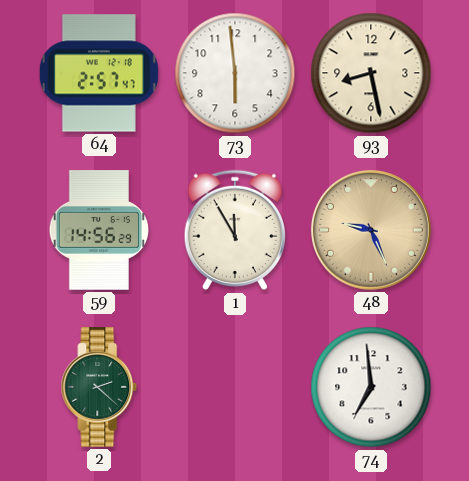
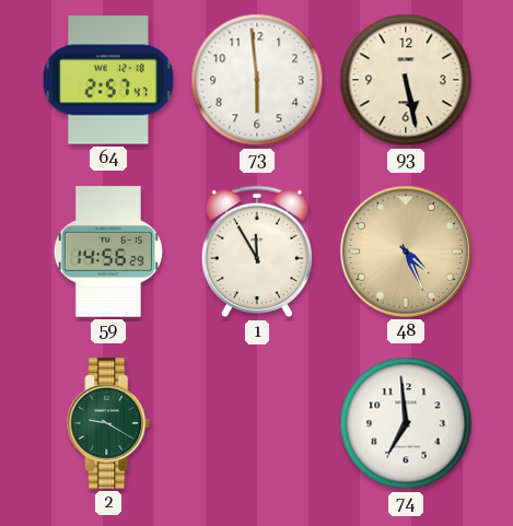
93: 8:28 -> 5:28 (406, 80)
48: 9:26 -> 4:26 (406, 252)
2: 2:22 -> 9:20 (108, 423)
